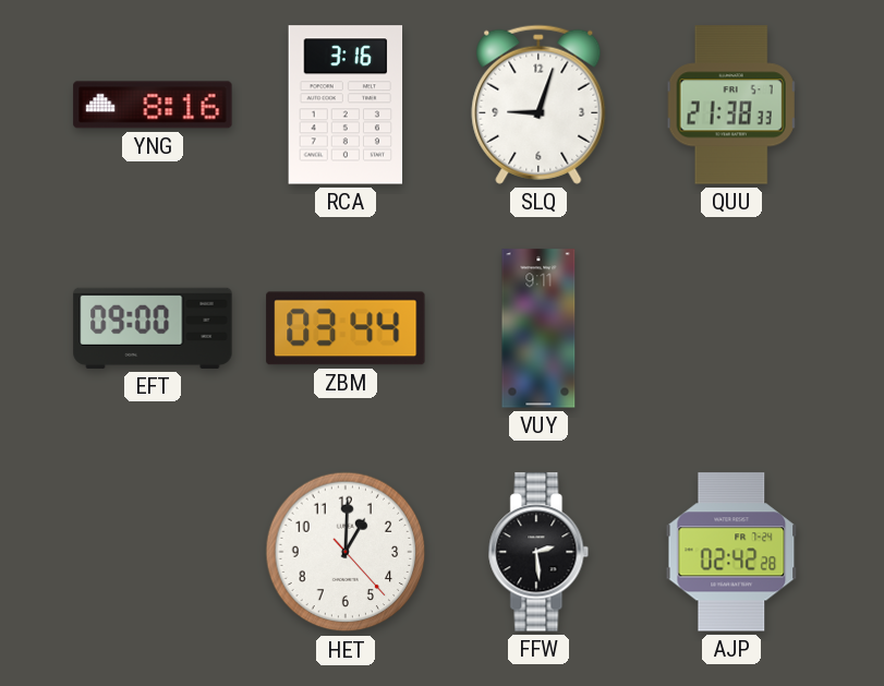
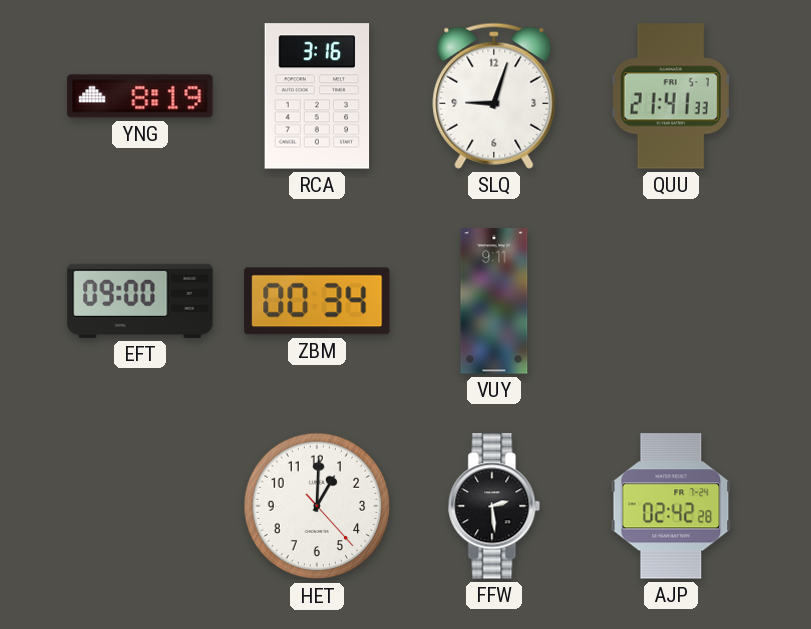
YNG: 8:16 -> 8:19 (140, 96)
QUU: 21:38 -> 21:41 (671, 96)
ZBM: 03:44 -> 00:34 (317, 301)
